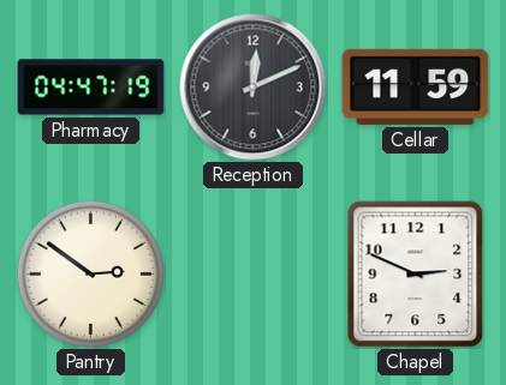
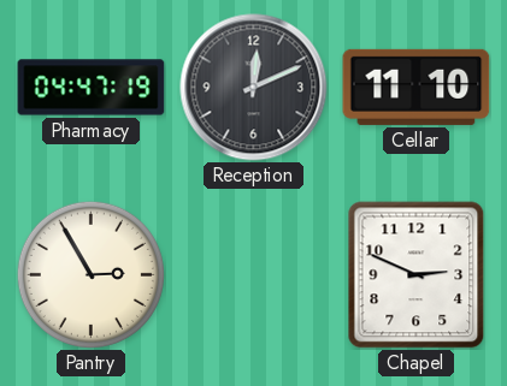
Cellar: 11:59 -> 11:10 (417, 87)
Pantry: 2:51 -> 2:55 (90, 274)
